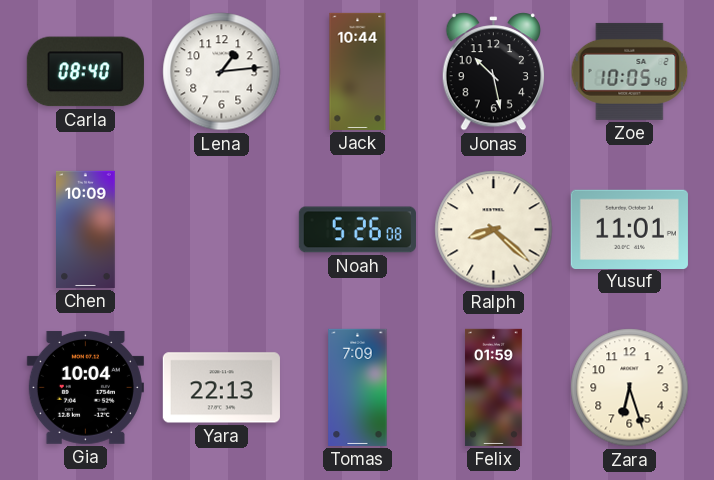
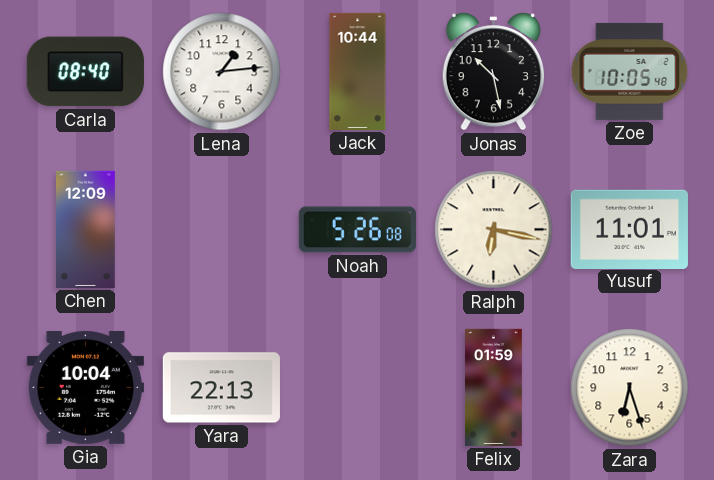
Chen: 10:09 -> 12:09 (86, 229)
Ralph: 8:22 -> 6:17 (494, 230)
Tomas: 7:09 -> none (358, 387)
